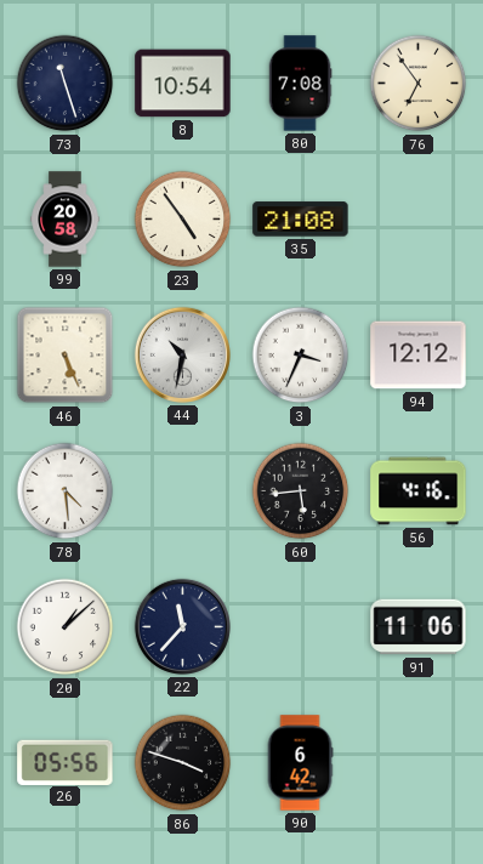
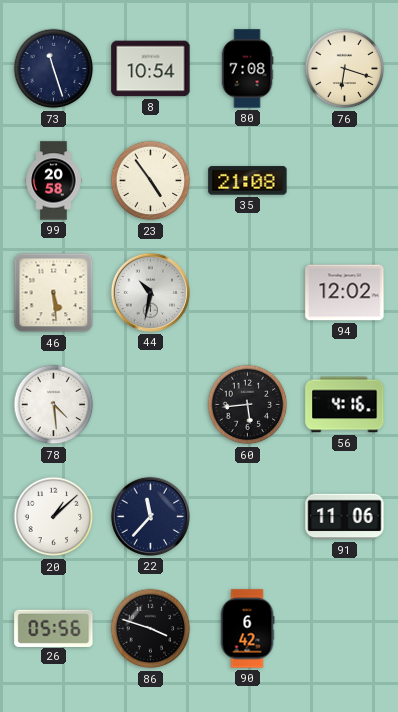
76: 6:54 -> 6:18 (345, 69)
46: 5:26 -> 5:29 (54, 293)
3: 3:34 -> none (301, 356)
94: 12:12 -> 12:02 (345, 293)
